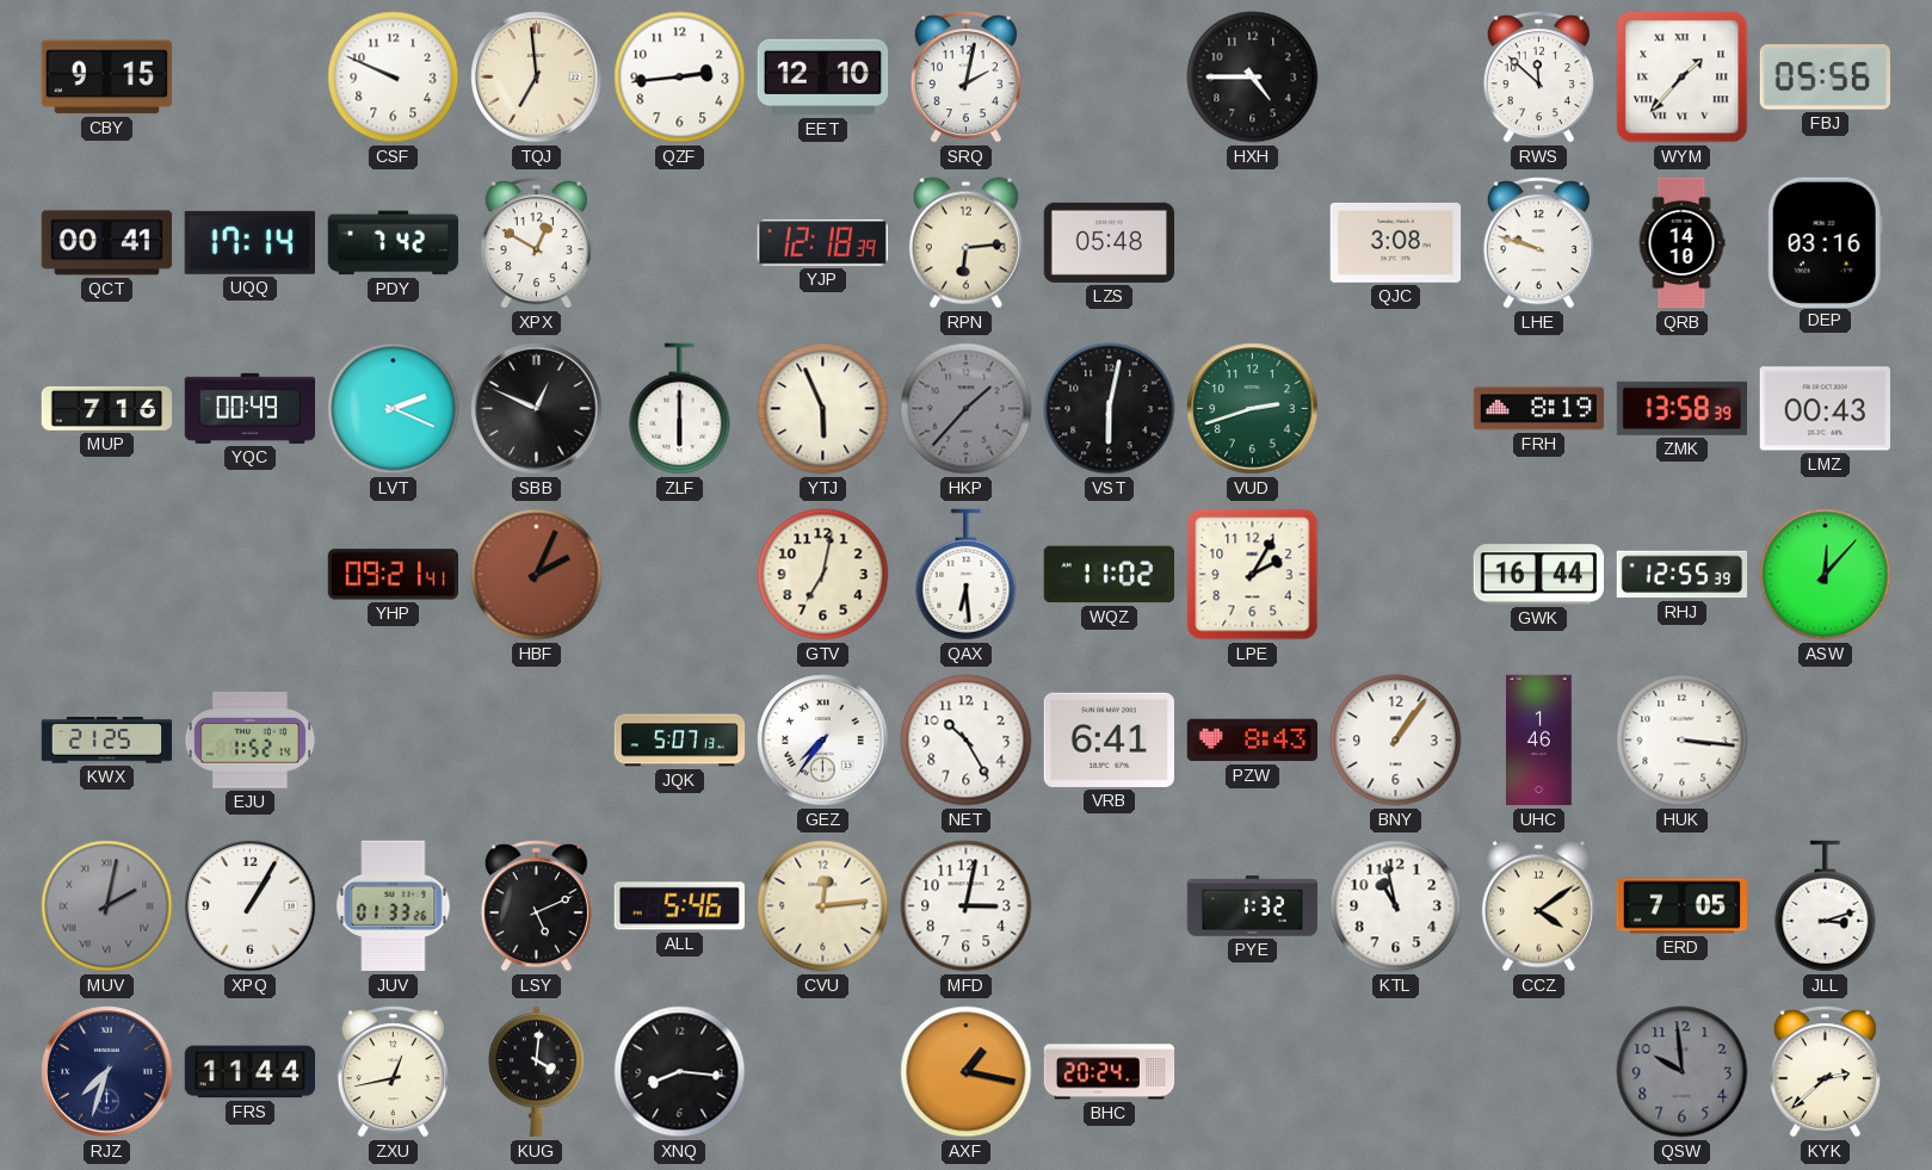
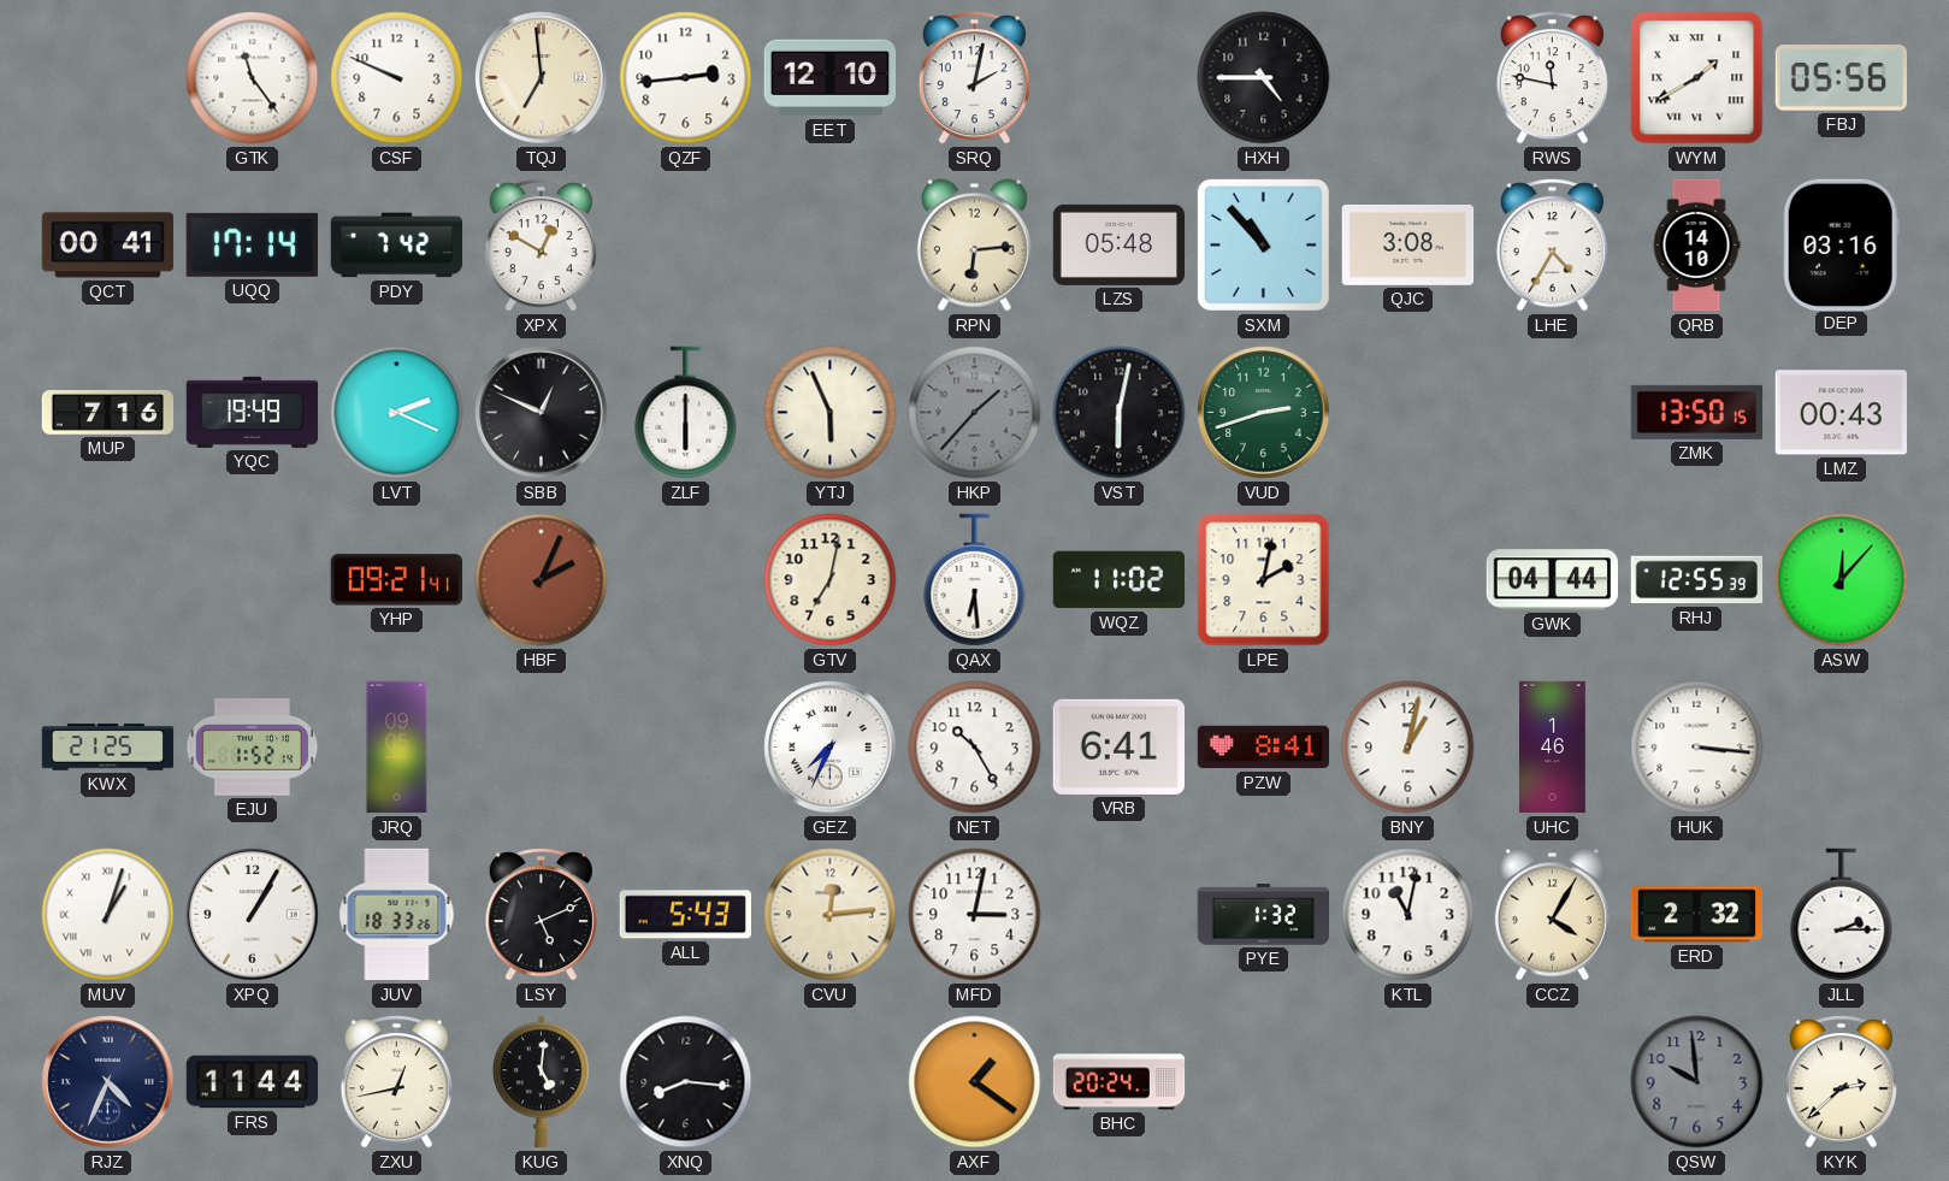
CBY: 9:15 -> none (106, 78)
GTK: none -> 11:24 (253, 78)
RWS: 11:52 -> 11:47 (1552, 78)
WYM: 1:37 -> 1:40 (1697, 78)
YJP: 12:18 -> none (822, 242)
SXM: none -> 10:53 (1263, 244)
LHE: 9:48 -> 4:35 (1552, 246)
YQC: 00:49 -> 19:49 (253, 412)
FRH: 8:19 -> none (1538, 409)
ZMK: 13:58 -> 13:50 (1696, 412)
LPE: 2:05 -> 2:02 (1264, 580)
GWK: 16:44 -> 04:44 (1552, 580)
JRQ: none -> 09:05 (397, 748)
JQK: 5:07 -> none (680, 741)
GEZ: 7:36 -> 7:34 (831, 748)
PZW: 8:43 -> 8:41 (1264, 748)
BNY: 1:06 -> 1:02 (1408, 748)
MUV: 2:02 -> 1:03 (108, 915)
MUV dial: grey -> white (108, 915)
JUV: 01:33 -> 18:33 (397, 915)
ALL: 5:46 -> 5:43 (685, 915)
KTL: 10:58 -> 11:02 (1408, 915)
CCZ: 4:09 -> 4:05 (1552, 915)
ERD: 7:05 -> 2:32 (1697, 915)
JLL: 3:12 -> 2:15 (1842, 915)
RJZ: 7:33 -> 4:34 (108, 1082)
KUG: 4:01 -> 5:01 (542, 1082)
AXF: 1:17 -> 1:21 (975, 1082)
